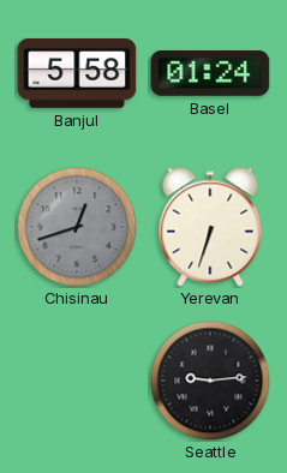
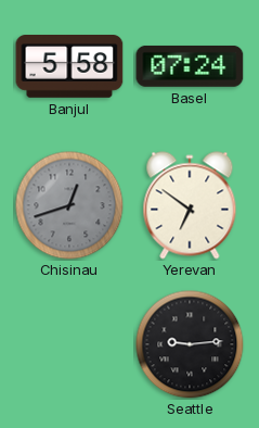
Basel: 01:24 -> 07:24 (190, 66)
Yerevan: 6:33 -> 6:51 (190, 205)
